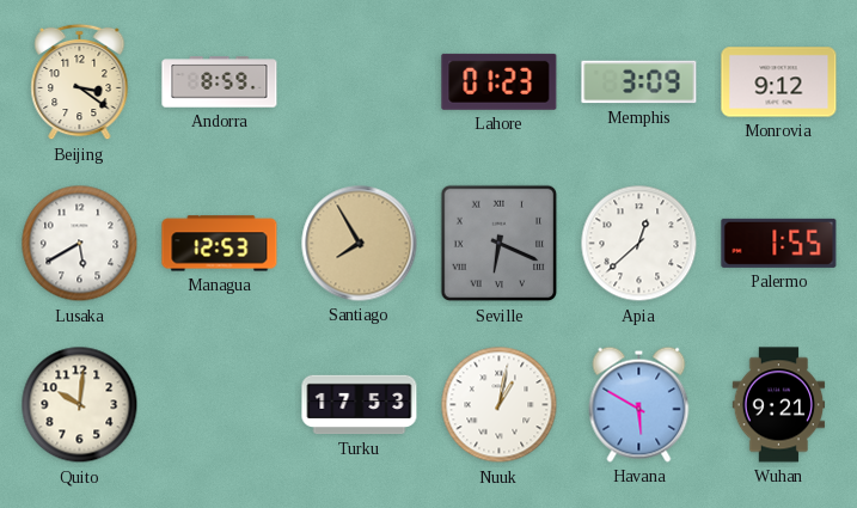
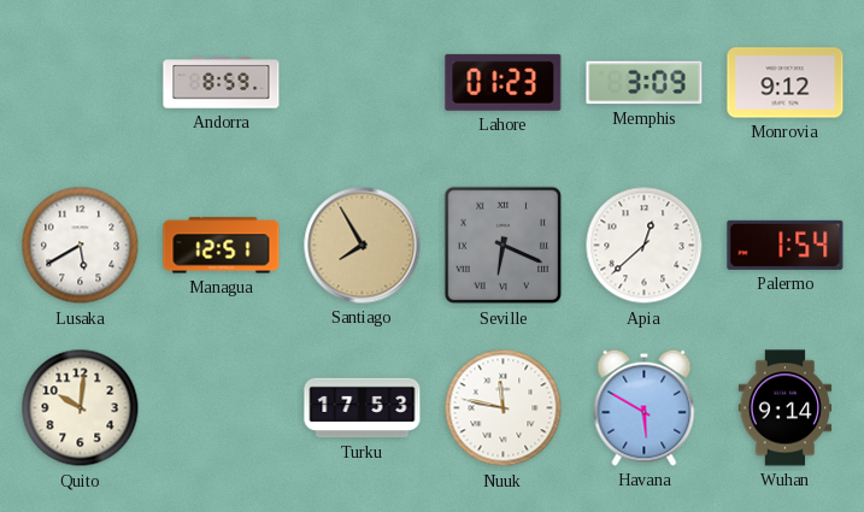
Beijing: 3:21 -> none (80, 82)
Managua: 12:53 -> 12:51 (222, 246)
Palermo: 1:55 -> 1:54 (786, 245)
Nuuk: 1:02 -> 11:47 (504, 408)
Wuhan: 9:21 -> 9:14 (786, 408)
